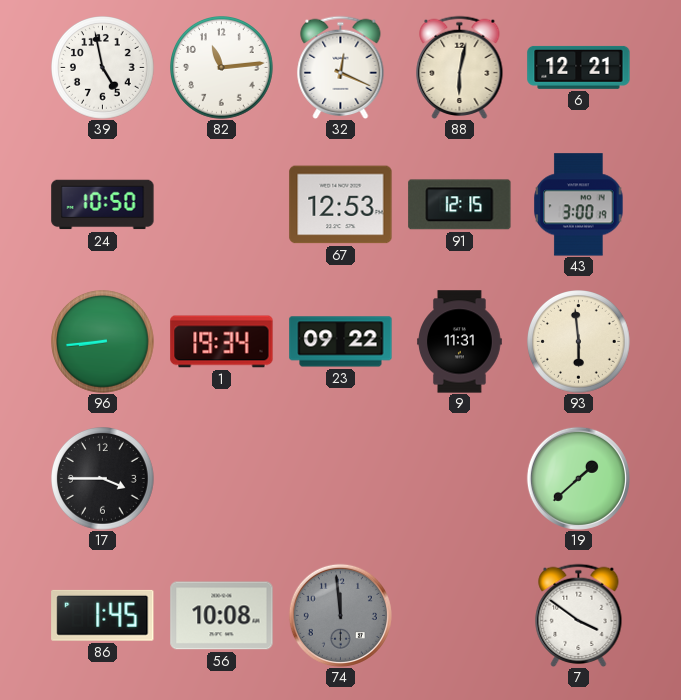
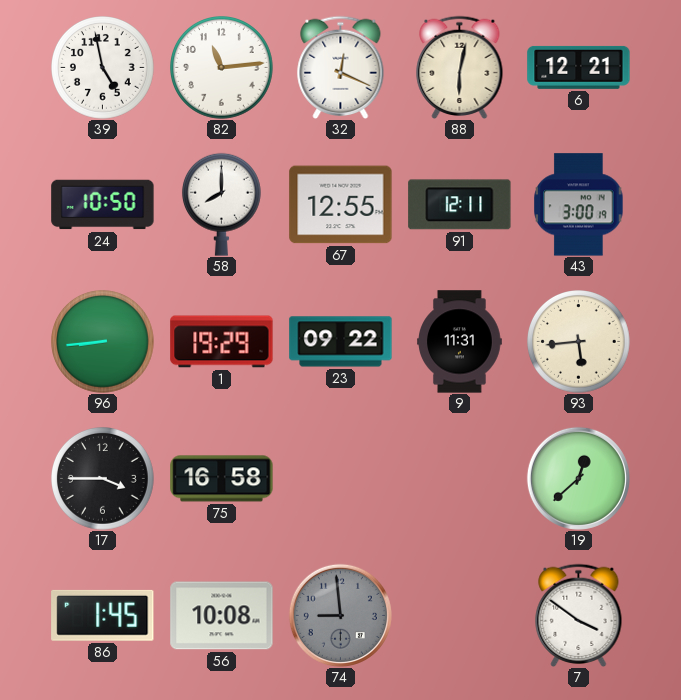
58: none -> 8:00 (221, 204)
67: 12:53 -> 12:55 (341, 205)
91: 12:15 -> 12:11 (460, 205)
1: 19:34 -> 19:29 (222, 342)
93: 5:59 -> 5:44 (579, 342)
75: none -> 16:58 (222, 479)
19: 1:38 -> 12:38 (578, 478)
74: 11:59 -> 8:59 (340, 615)
